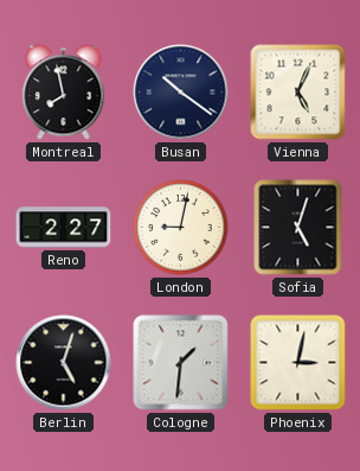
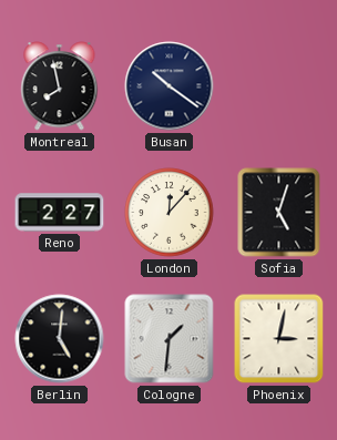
Vienna: 5:04 -> none (298, 93)
London: 9:02 -> 12:07 (170, 213)
Berlin: 5:03 -> 5:01 (60, 339)
